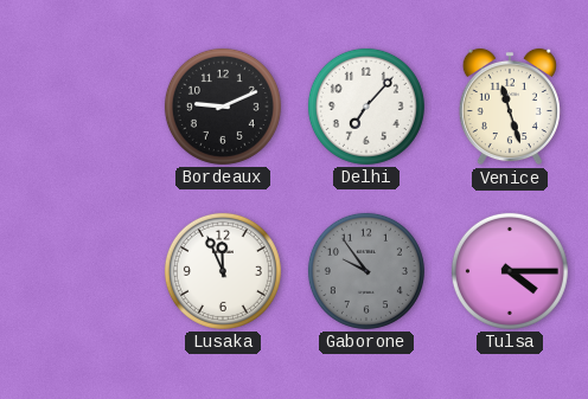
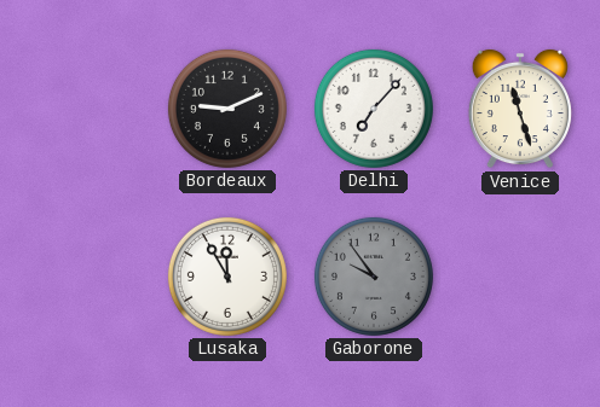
Lusaka: 11:56 -> 11:55 (227, 277)
Tulsa: 4:15 -> none (510, 271)
